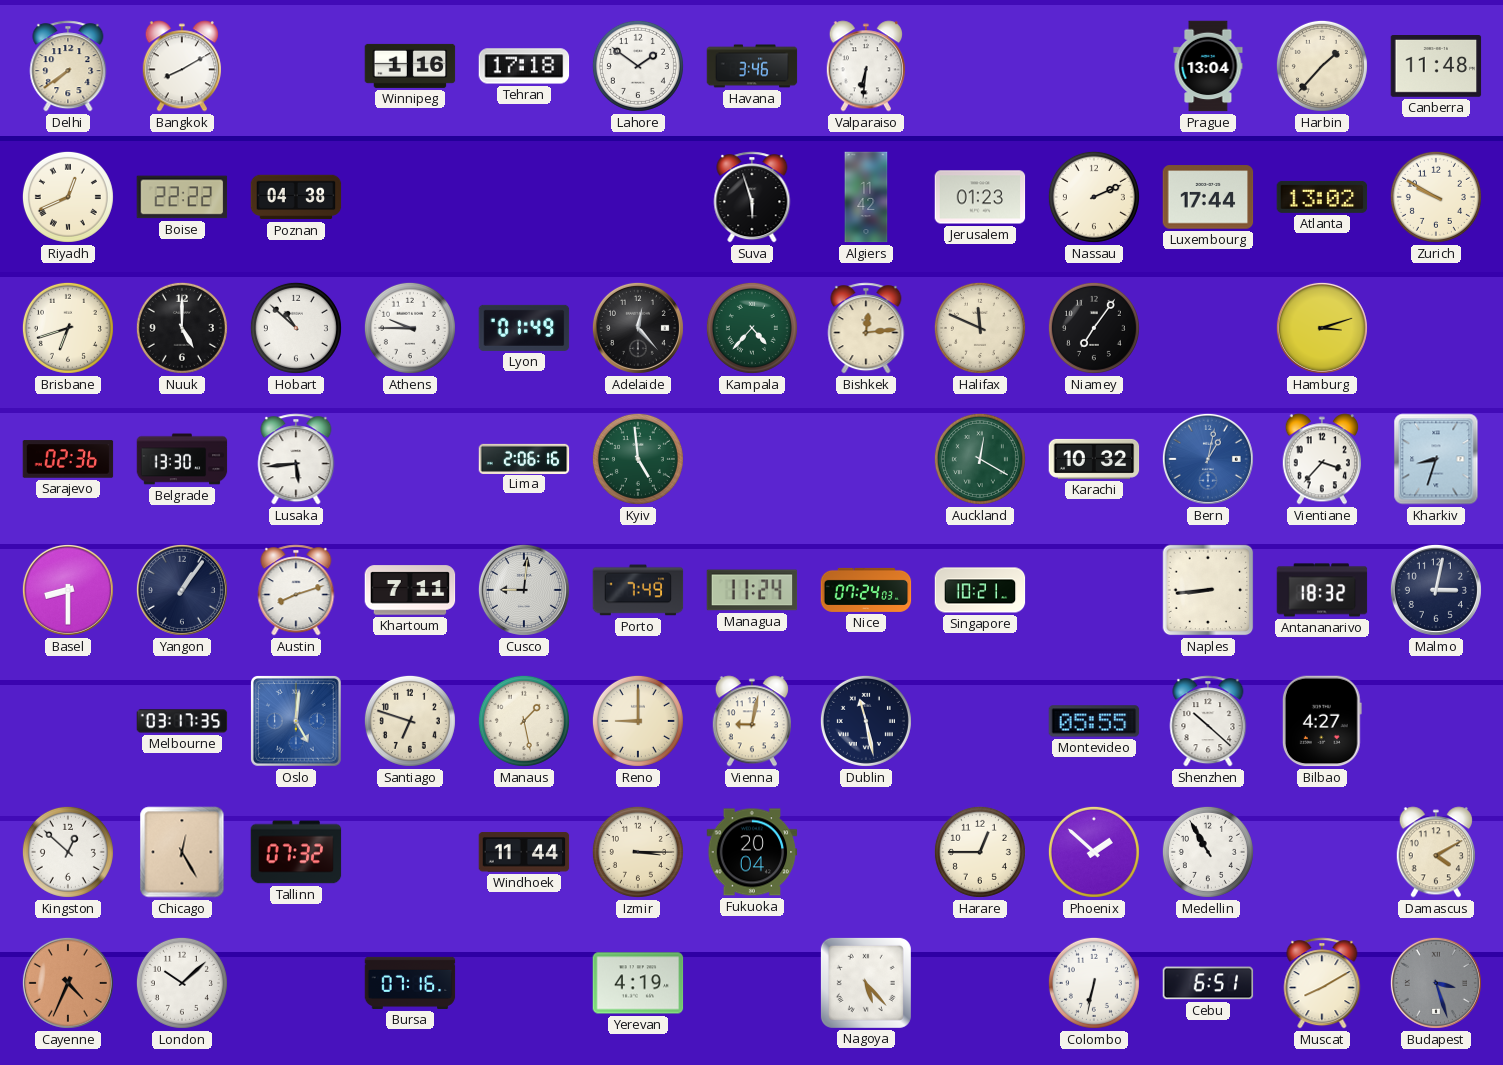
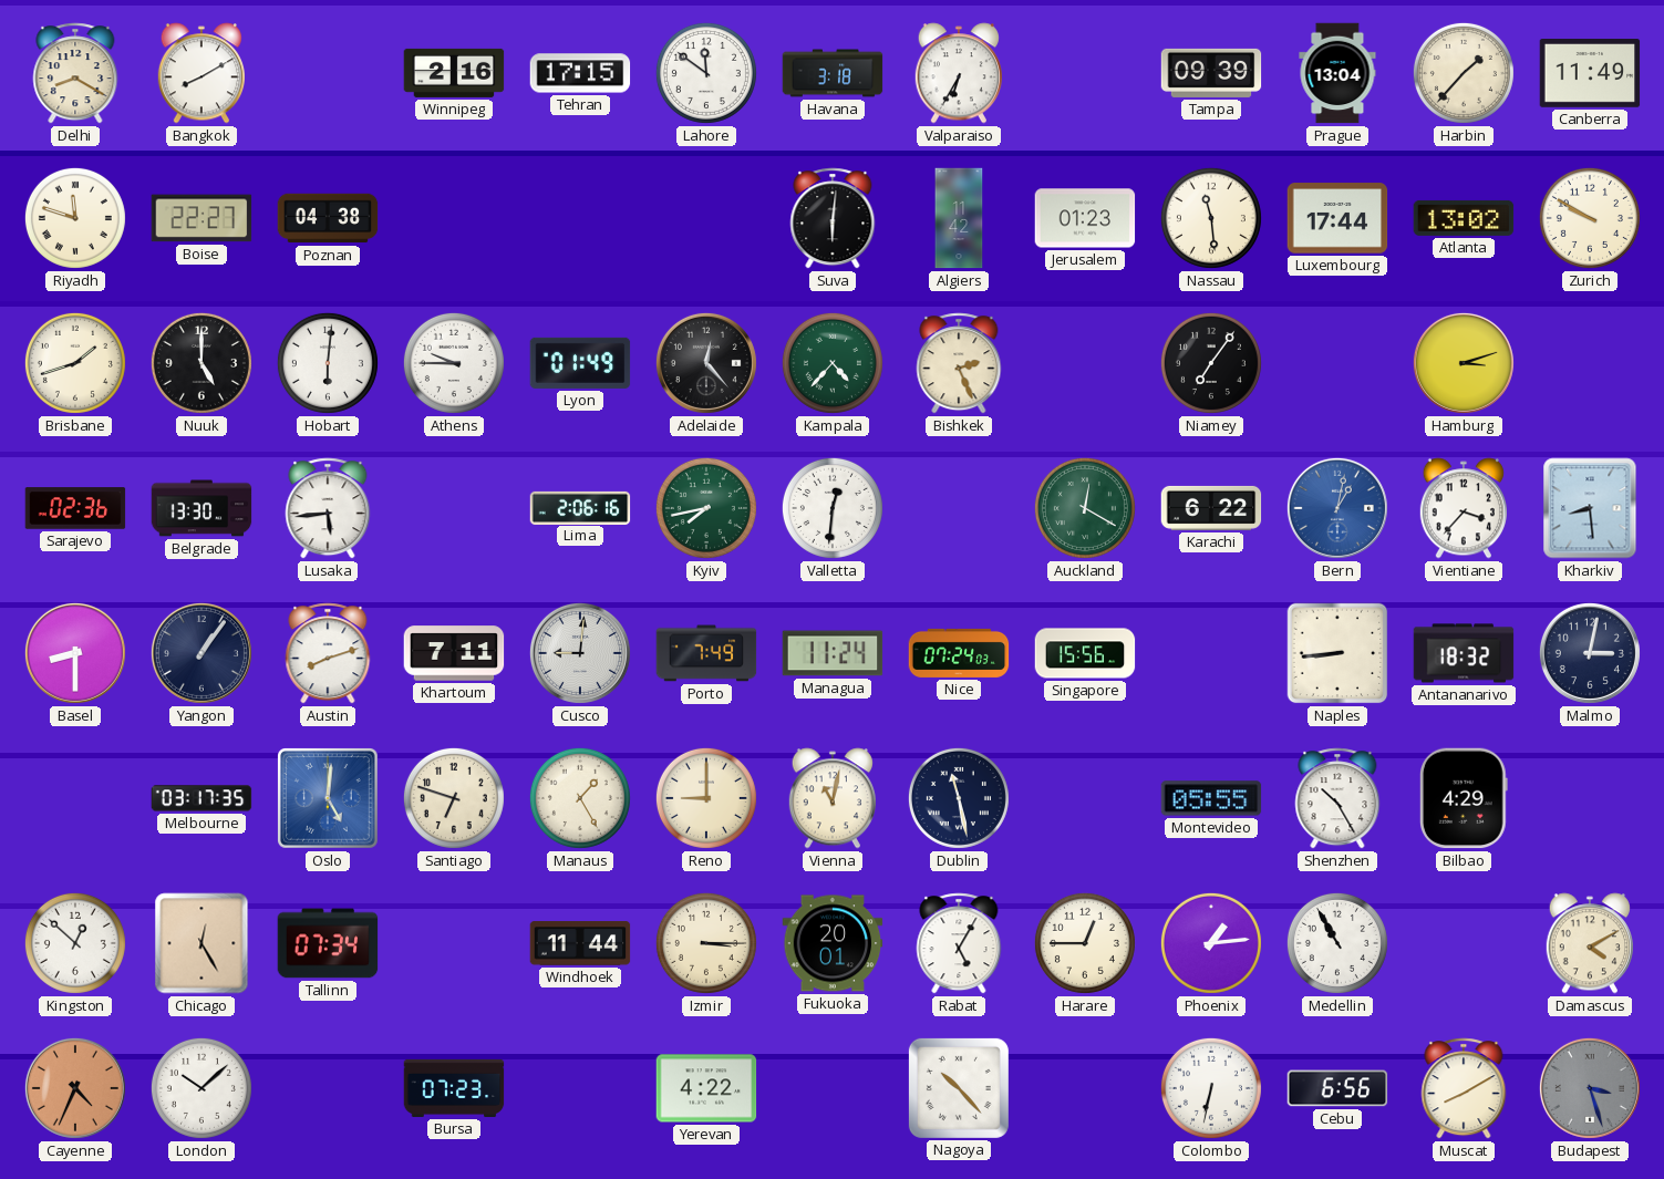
Delhi: 7:39 -> 8:20 (75, 73)
Winnipeg: 1:16 -> 2:16 (454, 73)
Tehran: 17:18 -> 17:15 (580, 73)
Lahore: 1:51 -> 11:51 (706, 73)
Havana: 3:46 -> 3:18 (833, 73)
Valparaiso: 6:31 -> 6:35 (958, 73)
Tampa: none -> 09:39 (1211, 73)
Canberra: 11:48 -> 11:49 (1590, 74)
Riyadh: 12:41 -> 11:48 (75, 218)
Boise: 22:22 -> 22:27 (201, 218)
Suva: 5:57 -> 6:01 (833, 218)
Nassau: 2:11 -> 11:29 (1211, 218)
Brisbane: 6:42 -> 1:42 (75, 363)
Hobart: 10:52 -> 6:01 (328, 363)
Bishkek: 12:14 -> 2:26 (959, 363)
Halifax: 11:49 -> none (980, 328)
Kyiv: 4:59 -> 7:43 (706, 508)
Valletta: none -> 12:31 (833, 508)
Karachi: 10:32 -> 6:22 (1211, 508)
Kharkiv: 8:33 -> 8:29 (1590, 508)
Singapore: 10:21 -> 15:56 (1085, 653)
Manaus: 1:28 -> 1:25 (580, 798)
Vienna: 9:02 -> 11:02 (831, 798)
Shenzhen: 10:22 -> 10:25 (1337, 798)
Bilbao: 4:27 -> 4:29 (1464, 798)
Tallinn: 07:32 -> 07:34 (328, 943)
Fukuoka: 20:04 -> 20:01 (833, 943)
Rabat: none -> 5:05 (959, 943)
Phoenix: 1:52 -> 1:14 (1211, 943)
Bursa: 07:16 -> 07:23 (454, 1088)
Yerevan: 4:19 -> 4:22 (706, 1088)
Nagoya: 5:23 -> 10:23 (959, 1088)
Cebu: 6:51 -> 6:56 (1337, 1088)
